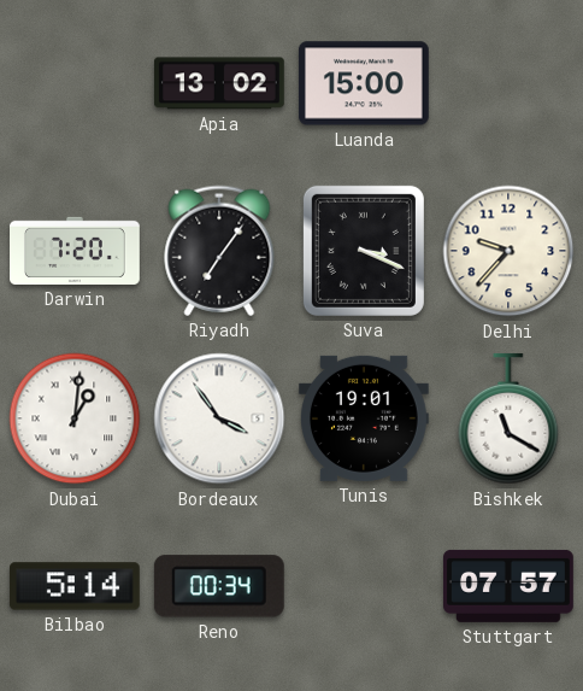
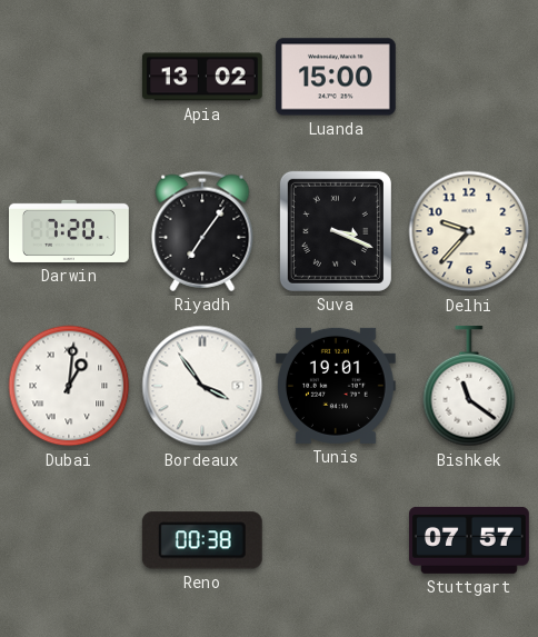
Bishkek: 11:20 -> 11:21 (469, 386)
Bilbao: 5:14 -> none (75, 586)
Reno: 00:34 -> 00:38 (202, 540)
